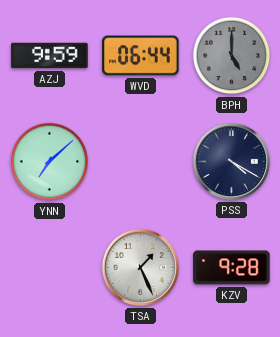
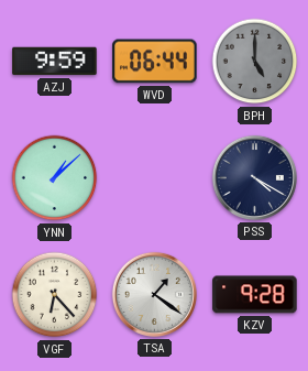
YNN: 7:08 -> 1:08 (55, 178)
VGF: none -> 6:23 (55, 295)
TSA: 1:26 -> 1:21 (154, 294)
